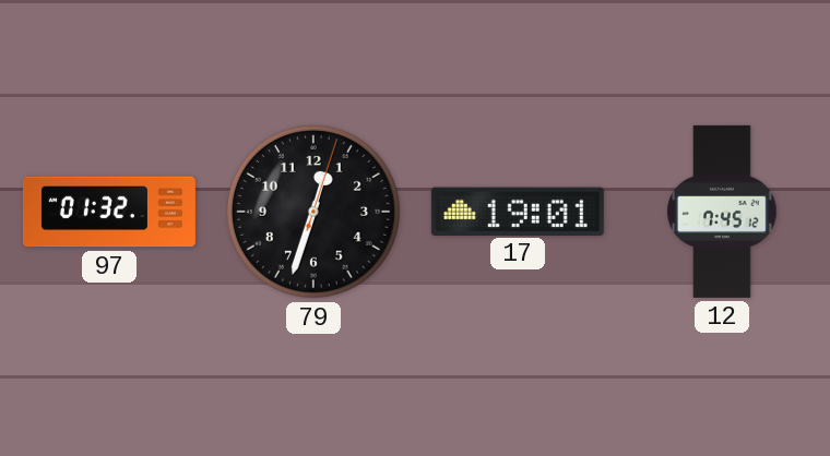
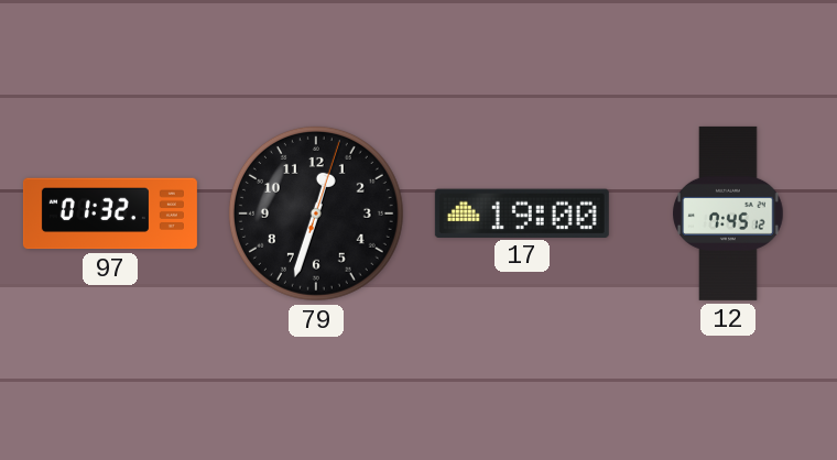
17: 19:01 -> 19:00 (522, 212)
